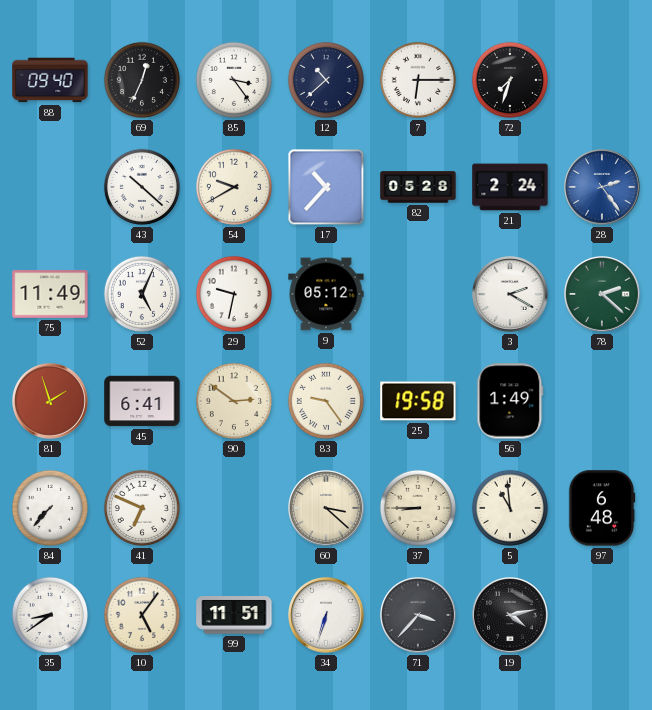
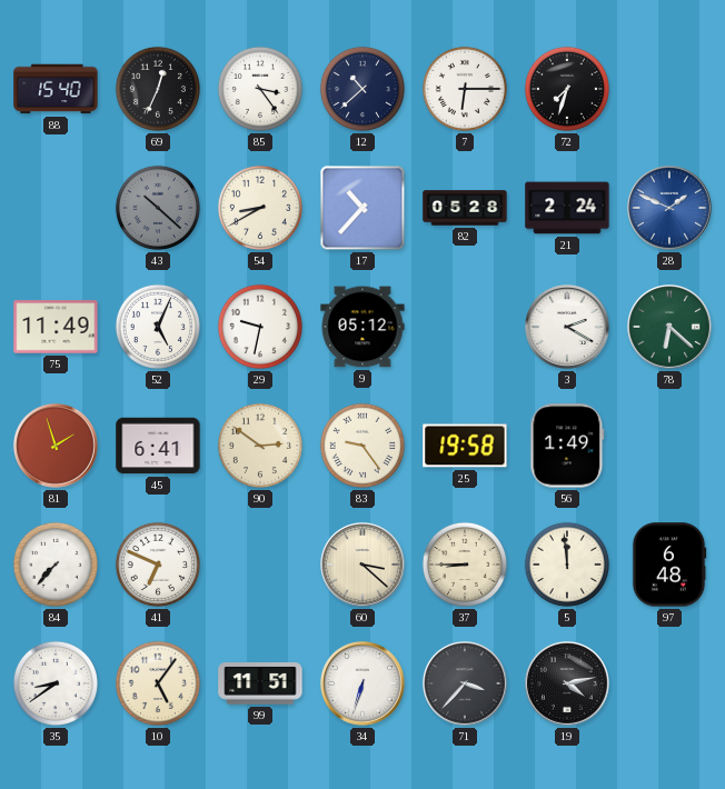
88: 09:40 -> 15:40 (56, 89)
43 dial: white -> grey (158, 208)
54: 9:40 -> 8:40 (260, 208)
28: 2:24 -> 1:49 (671, 209)
78: 2:22 -> 6:22 (671, 328)
5: 10:59 -> 11:59 (567, 565)
